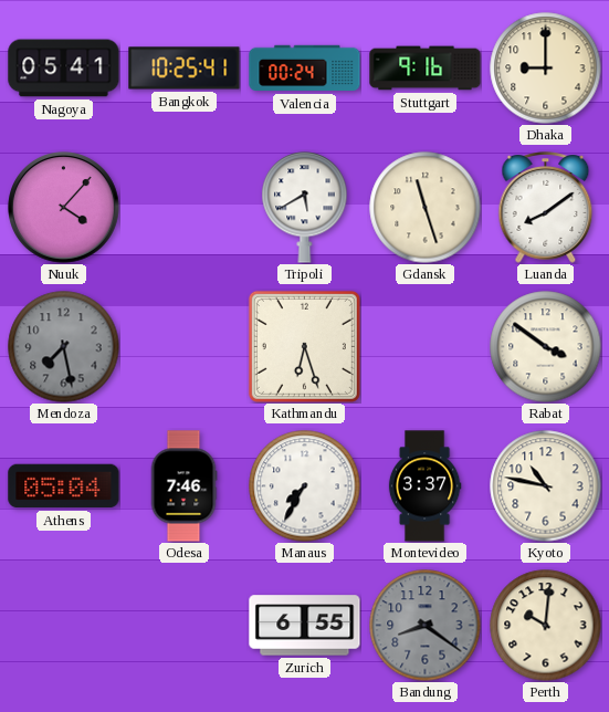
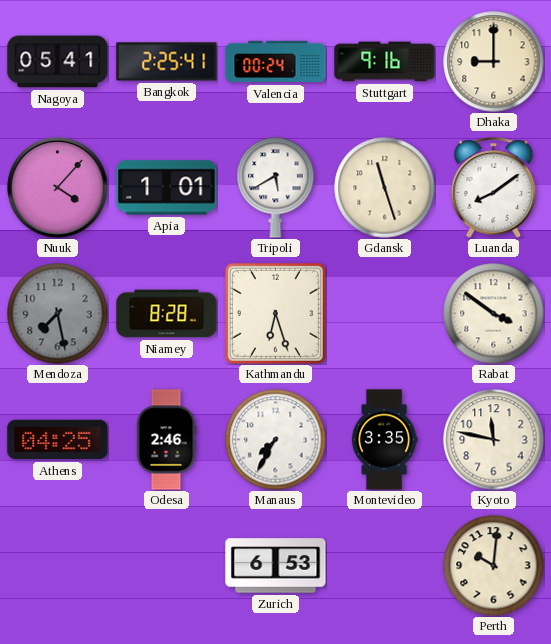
Bangkok: 10:25 -> 2:25 (167, 62)
Apia: none -> 1:01 (167, 188)
Niamey: none -> 8:28 (167, 314)
Athens: 05:04 -> 04:25 (58, 440)
Odesa: 7:46 -> 2:46 (166, 440)
Montevideo: 3:37 -> 3:35 (384, 440)
Kyoto: 10:47 -> 11:47 (494, 440)
Zurich: 6:55 -> 6:53 (276, 566)
Bandung: 8:21 -> none (426, 626)
